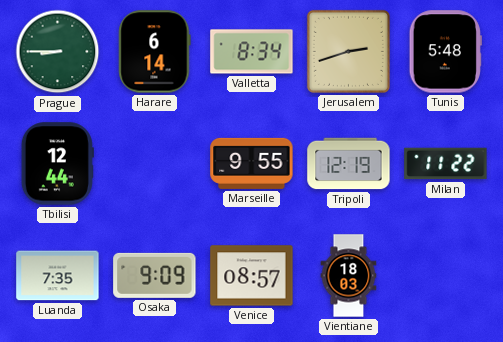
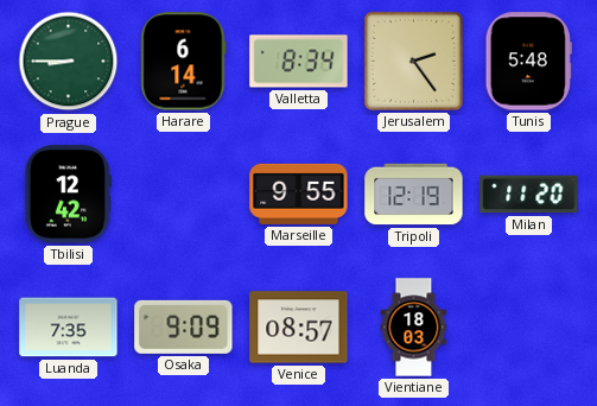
Jerusalem: 2:42 -> 2:24 (413, 61)
Tbilisi: 12:44 -> 12:42 (68, 195)
Milan: 11:22 -> 11:20 (529, 195)
